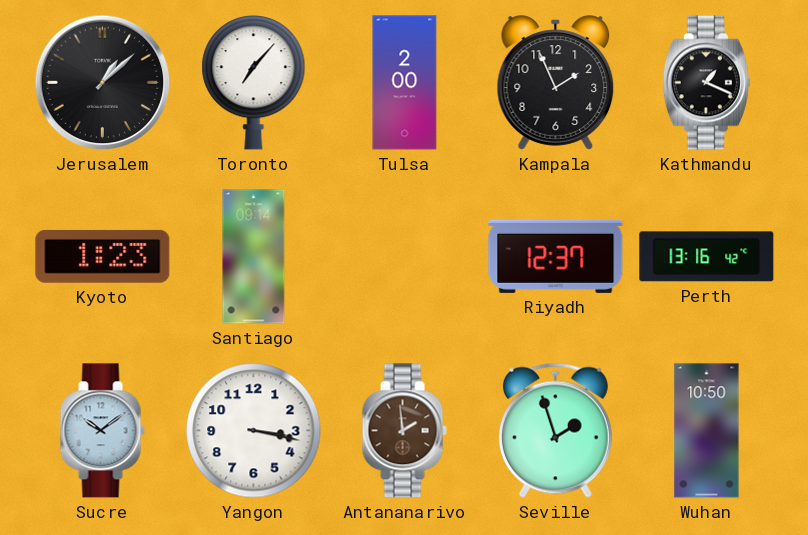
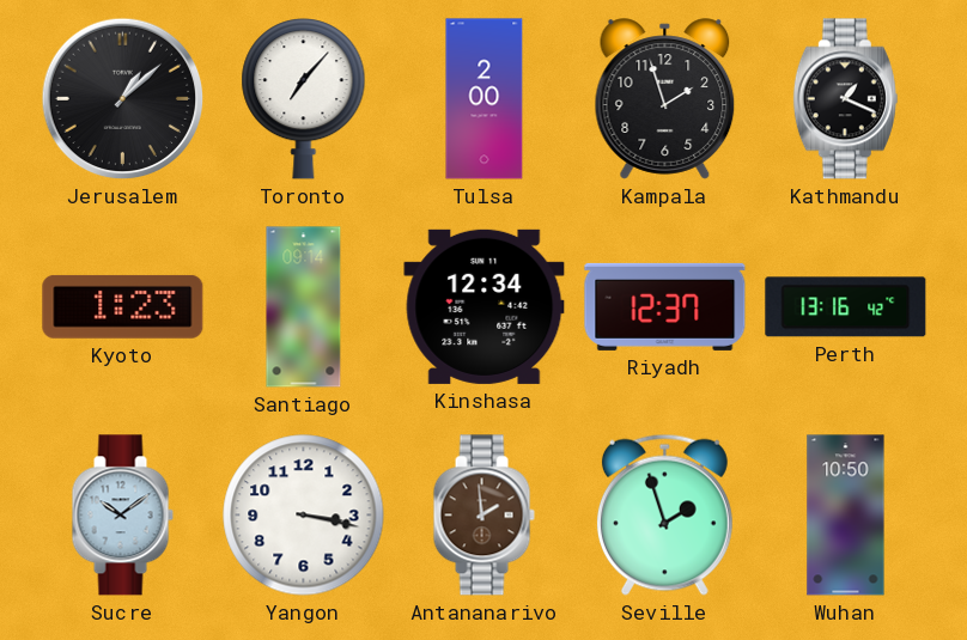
Kampala: 1:56 -> 1:57 (665, 99)
Kinshasa: none -> 12:34 (485, 306)
